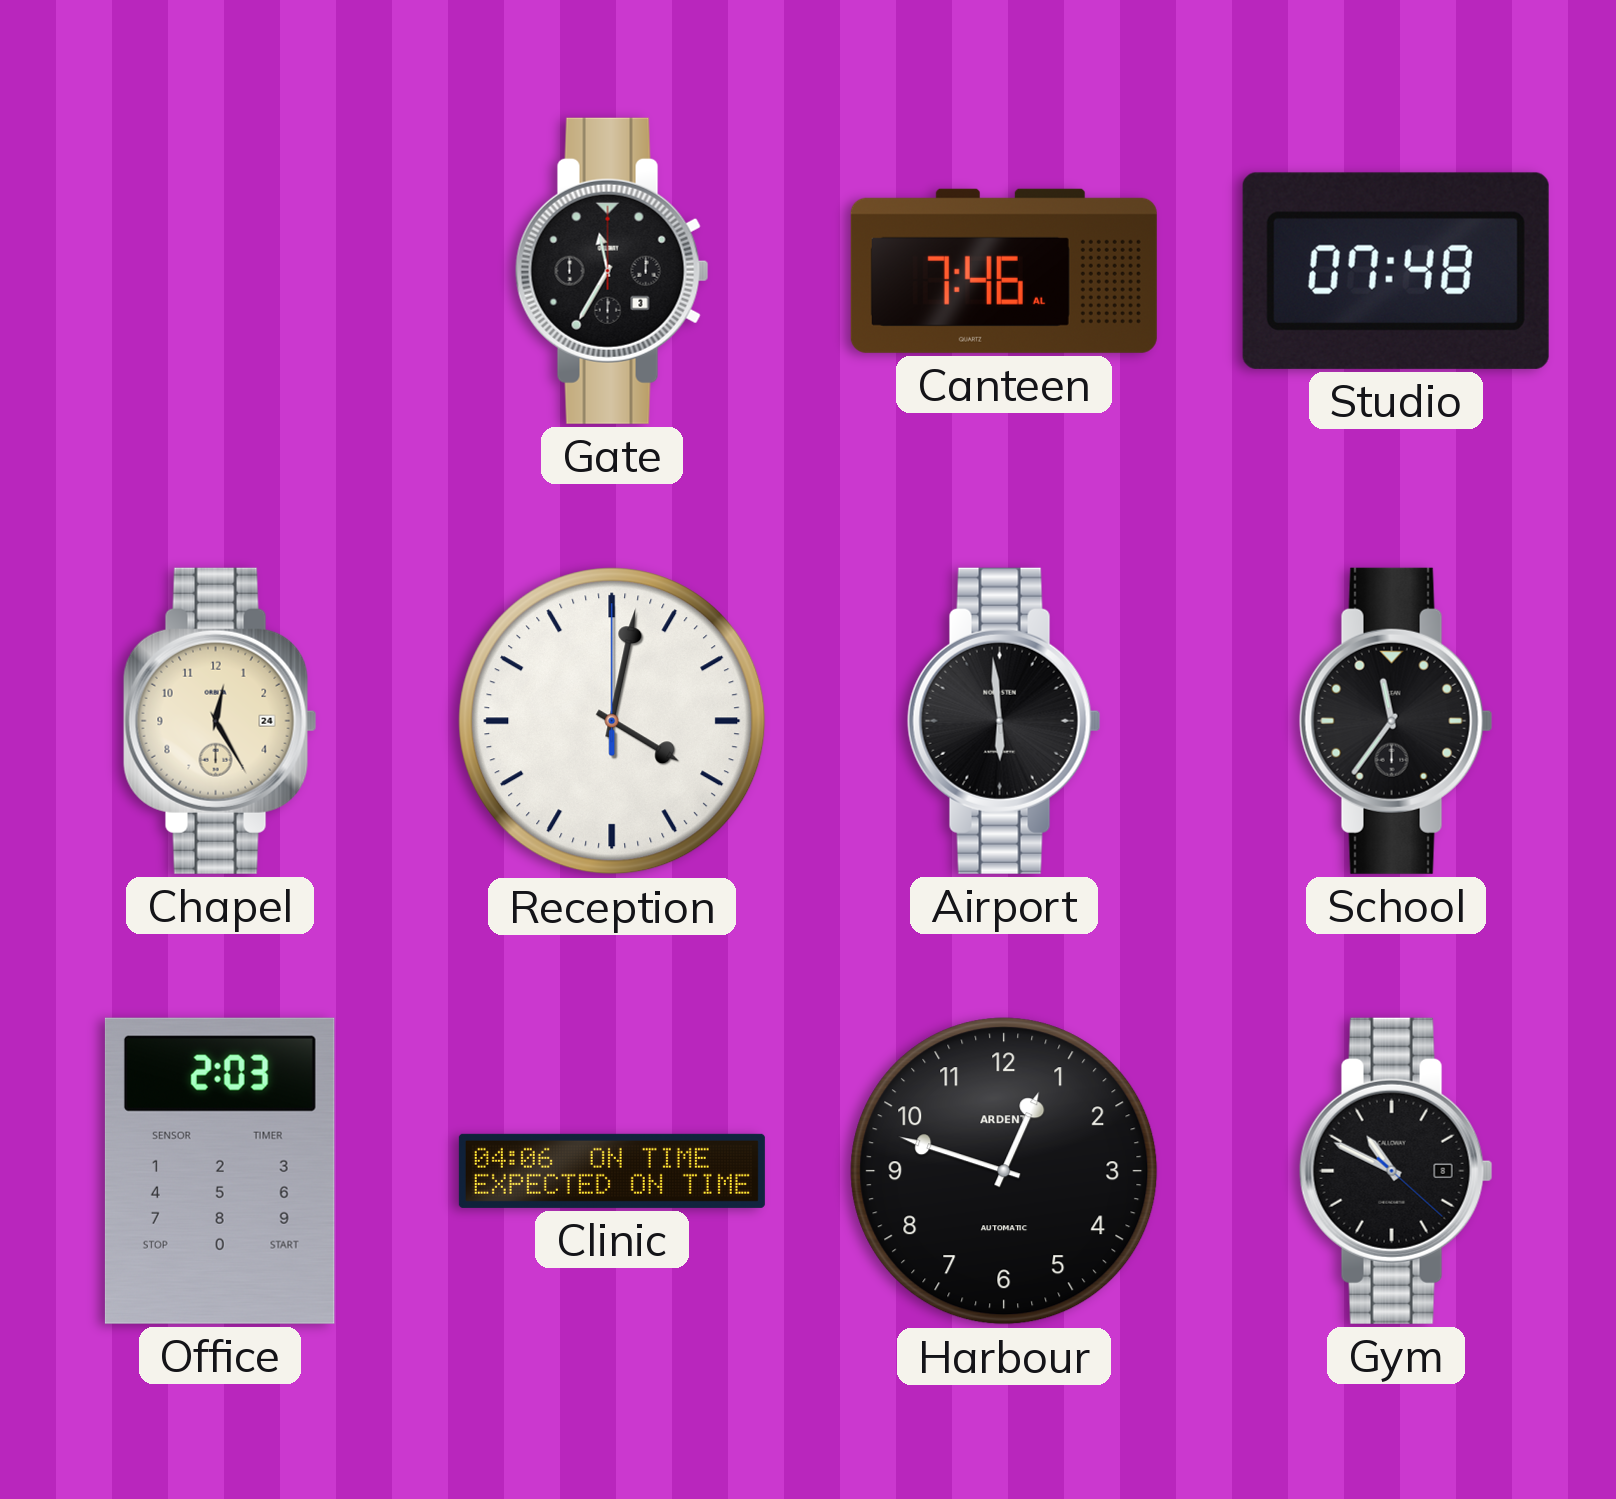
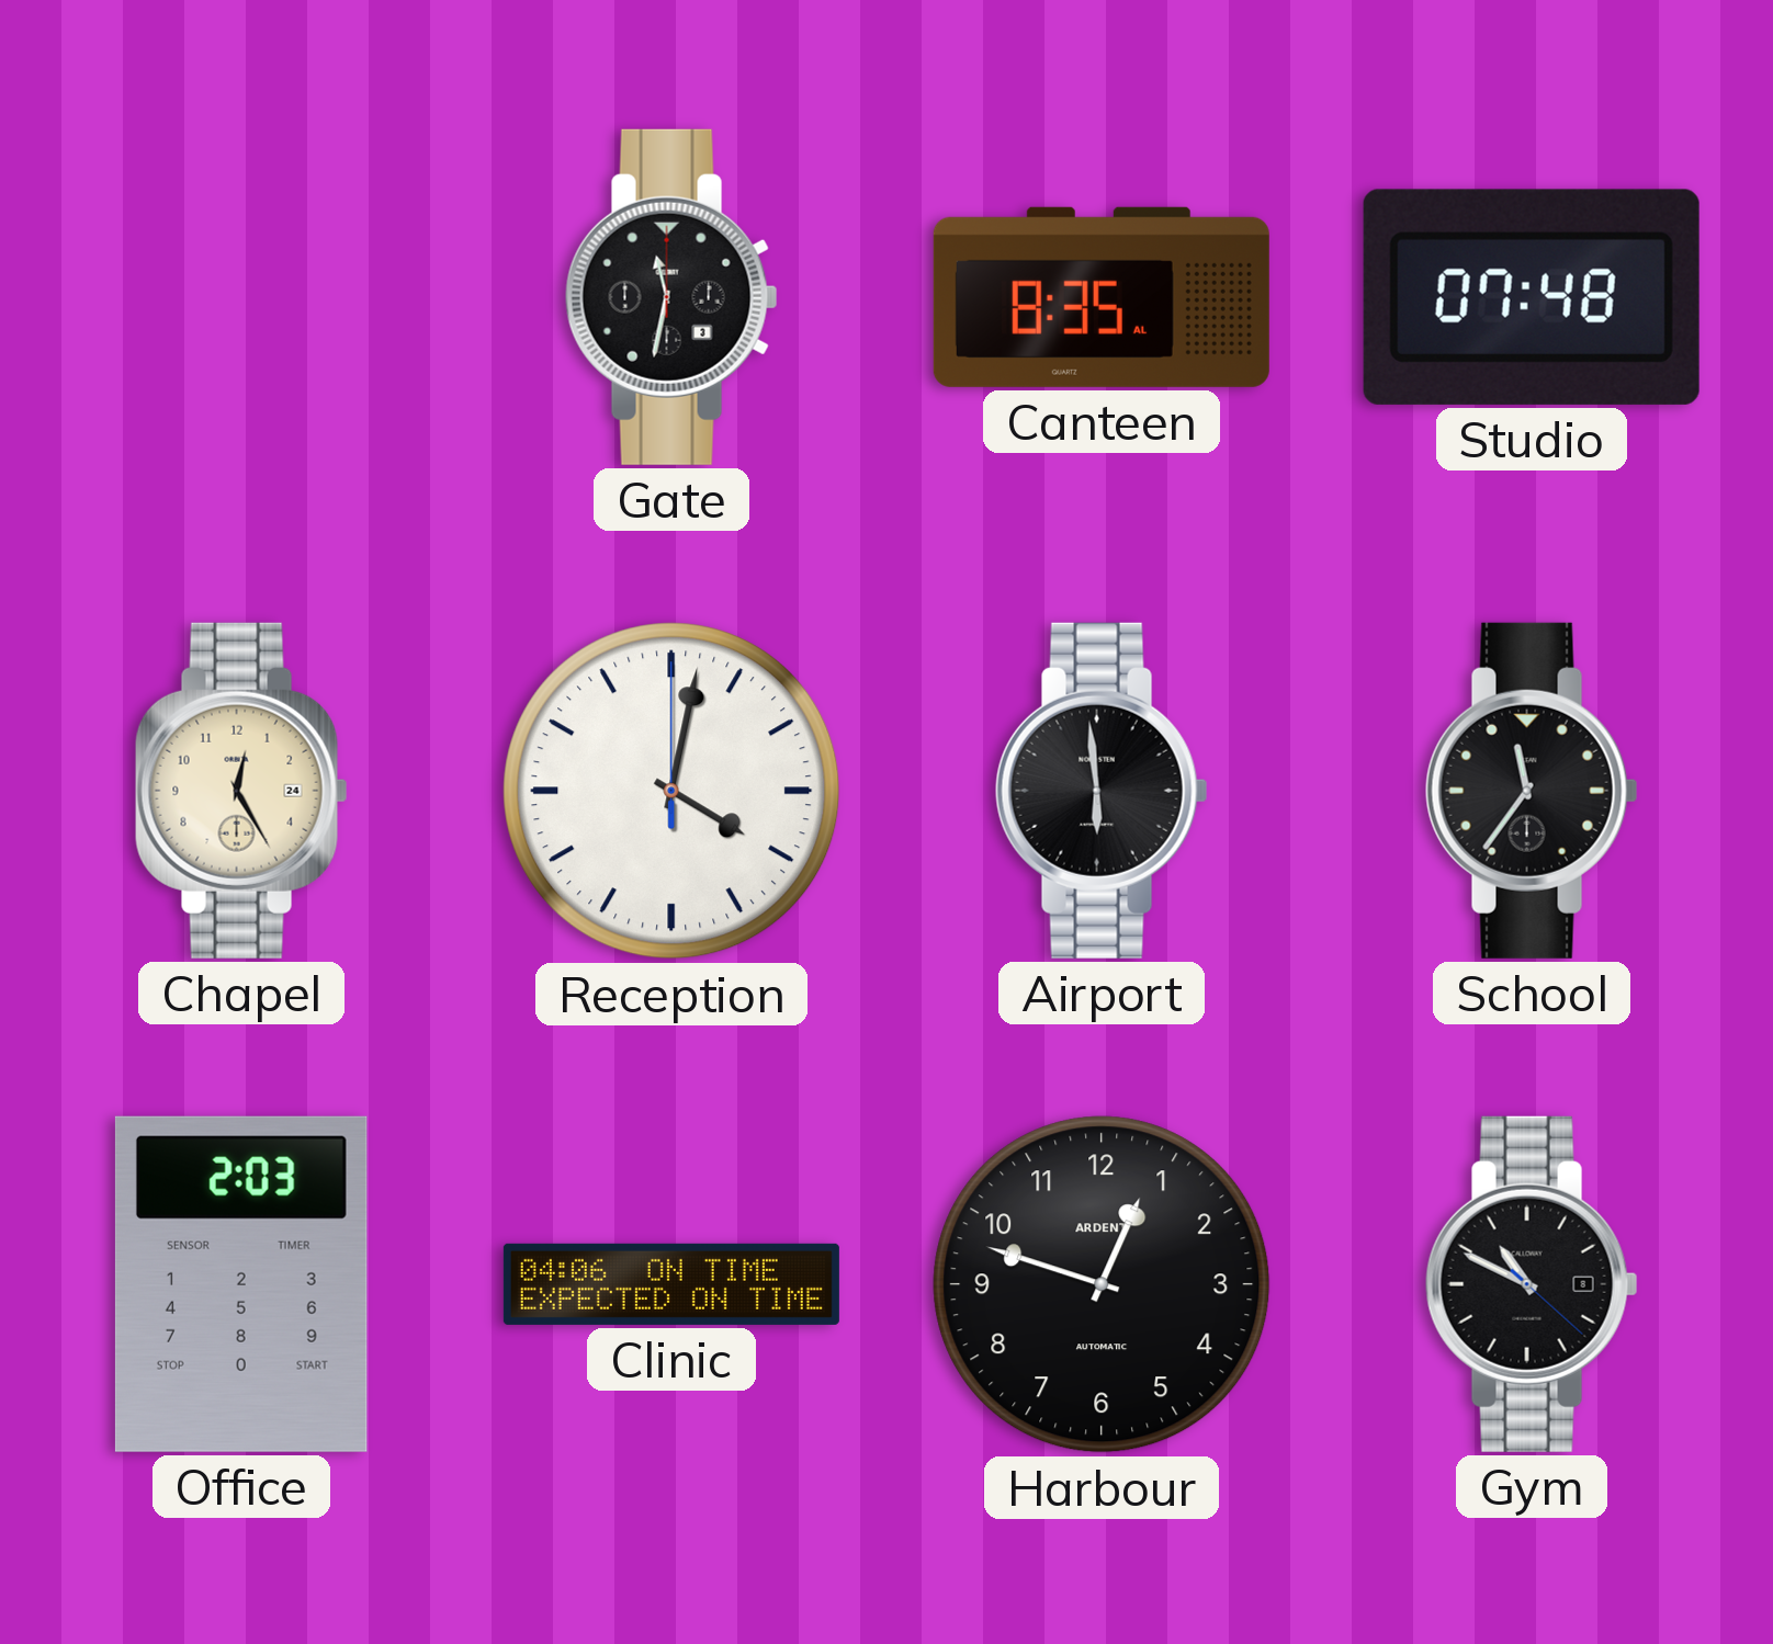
Gate: 11:35 -> 11:32 (671, 297)
Canteen: 7:46 -> 8:35 (1102, 297)
